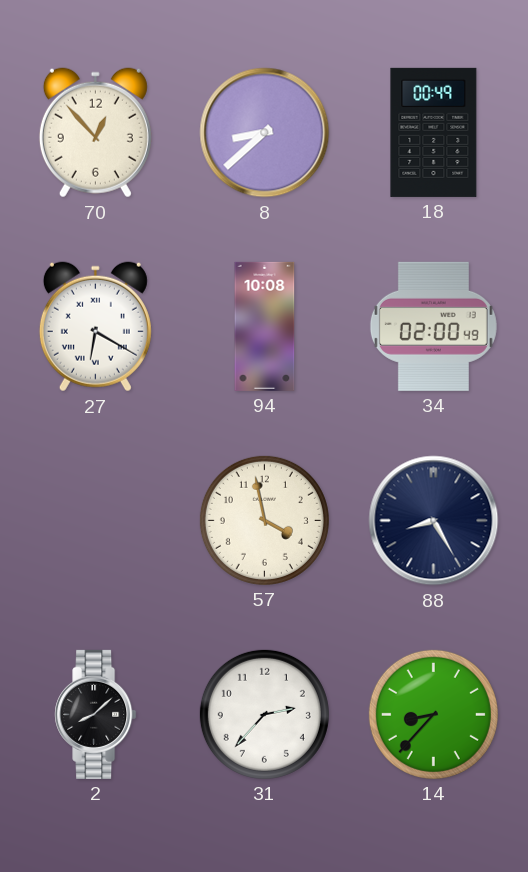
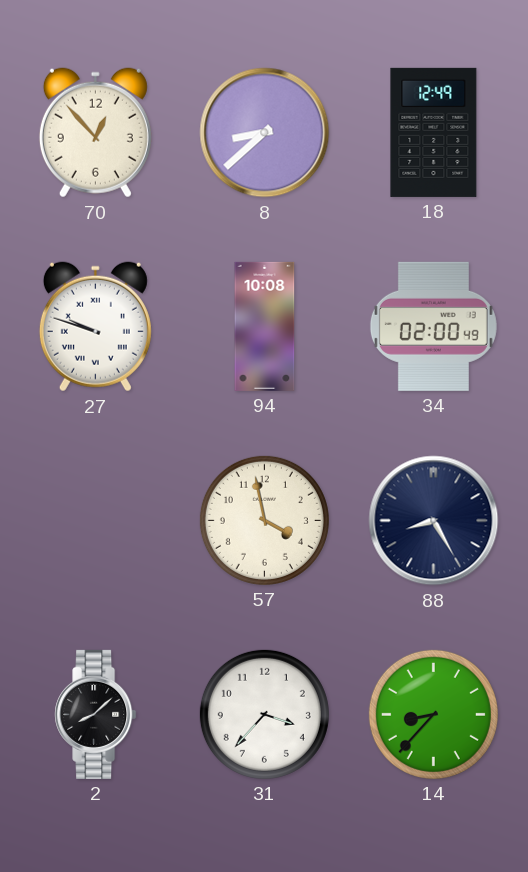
18: 00:49 -> 12:49 (434, 132)
27: 6:20 -> 9:48 (95, 327)
31: 2:37 -> 3:37 (264, 714)
